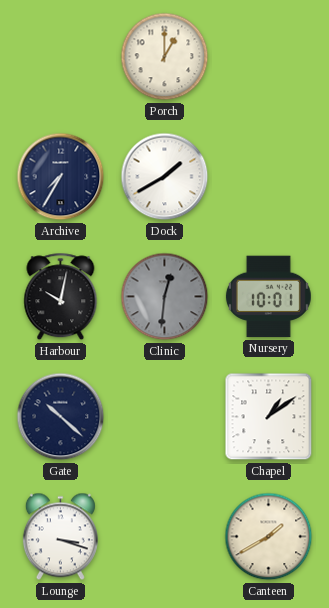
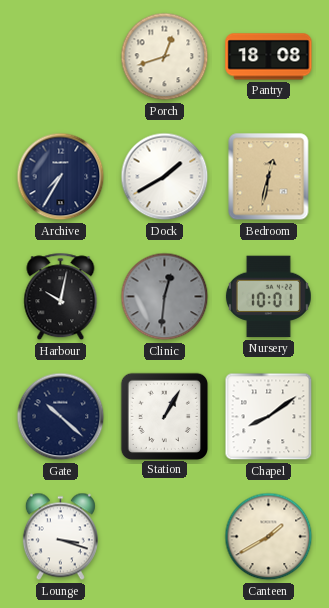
Porch: 1:00 -> 12:42 (165, 57)
Pantry: none -> 18:08 (269, 57)
Bedroom: none -> 12:32 (269, 177)
Station: none -> 1:05 (164, 416)
Chapel: 1:09 -> 8:09 (269, 417)
